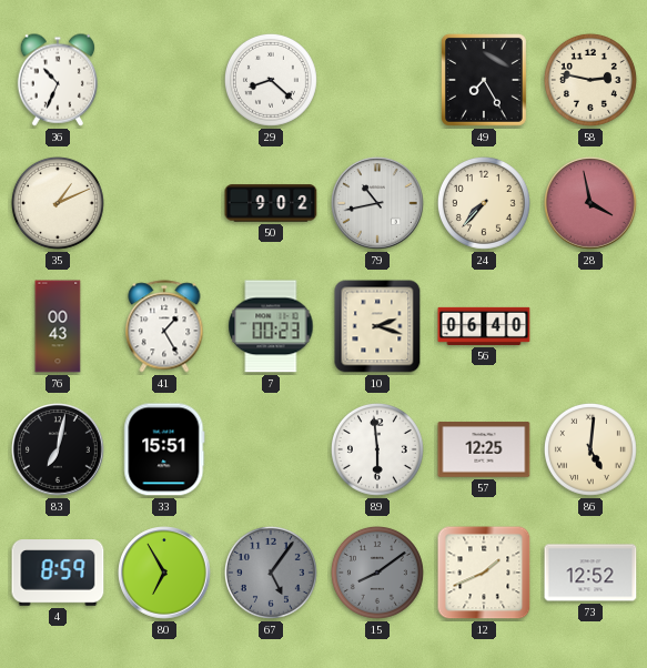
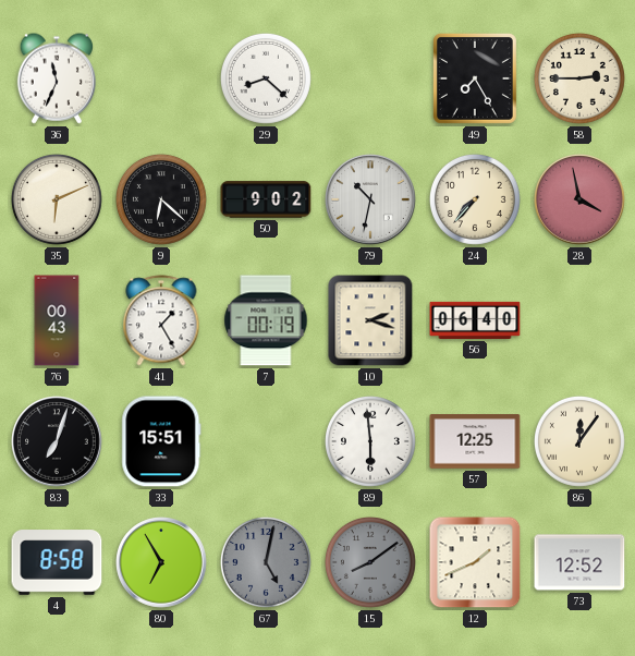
36: 10:34 -> 11:34 (57, 78)
58: 2:47 -> 2:45 (579, 78)
35: 1:11 -> 6:11 (57, 199)
9: none -> 6:22 (161, 199)
79: 10:43 -> 10:32 (370, 199)
7: 00:23 -> 00:19 (266, 320)
83: 7:02 -> 7:03 (57, 441)
86: 5:01 -> 12:06 (579, 441)
4: 8:59 -> 8:58 (57, 562)
67: 5:06 -> 5:02 (266, 562)
